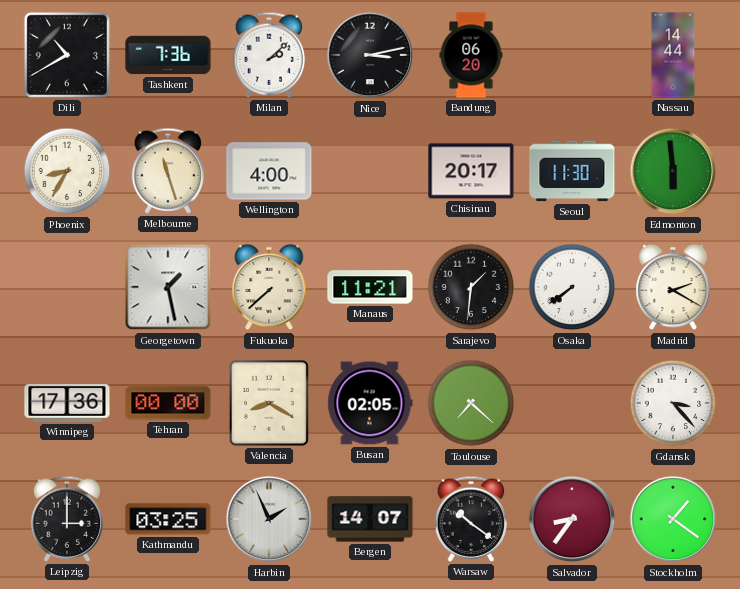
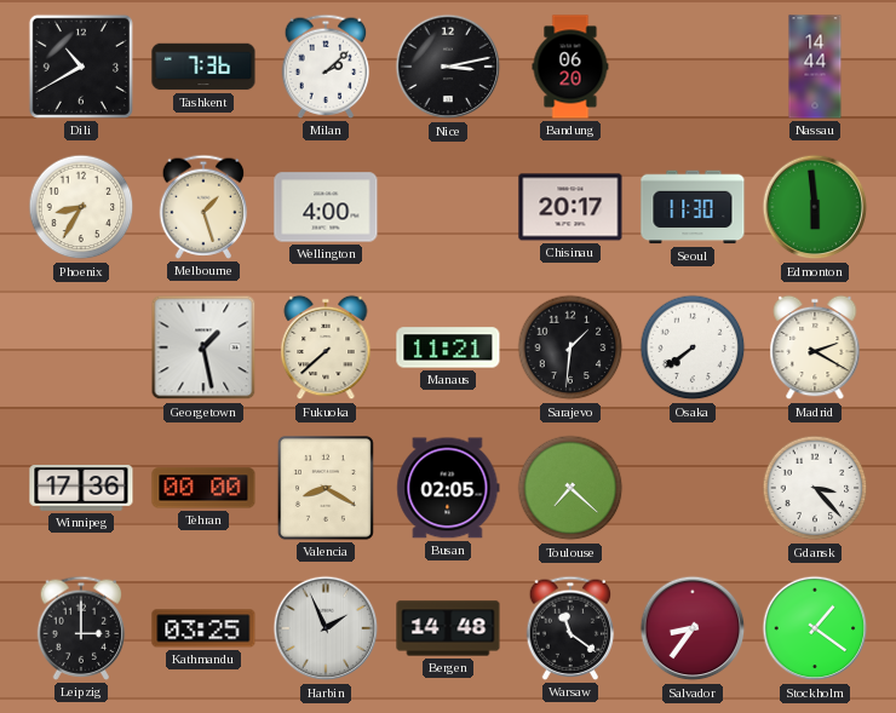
Melbourne: 11:27 -> 1:27 (203, 207)
Bergen: 14:07 -> 14:48 (448, 628)
Warsaw: 10:21 -> 11:21 (570, 628)
